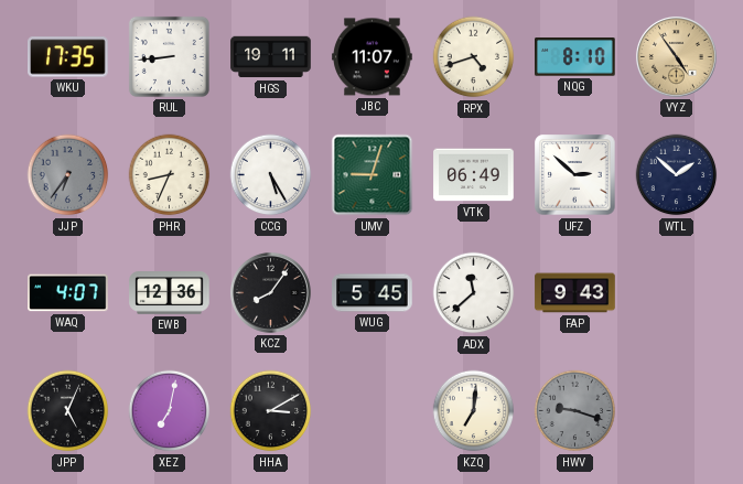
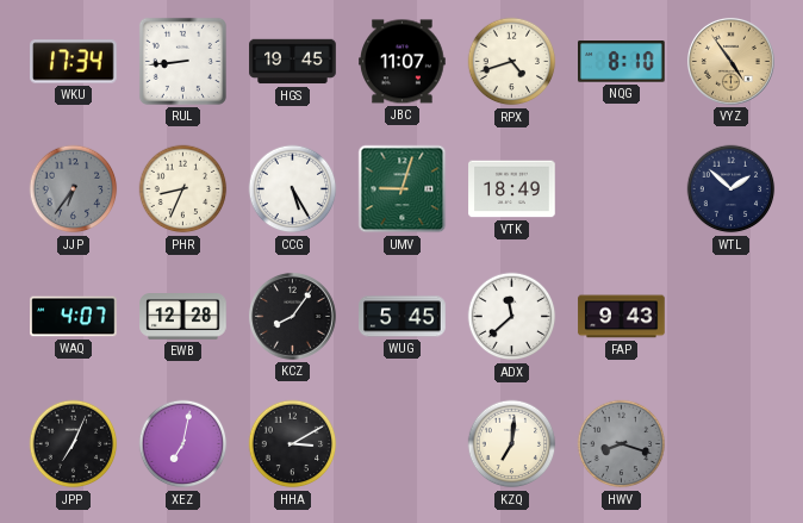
WKU: 17:35 -> 17:34 (74, 62)
HGS: 19:11 -> 19:45 (293, 62)
VTK: 06:49 -> 18:49 (512, 189)
UFZ: 2:52 -> none (575, 175)
EWB: 12:36 -> 12:28 (183, 317)
JPP: 5:04 -> 7:04 (74, 444)
HWV: 9:18 -> 8:18 (622, 444)
